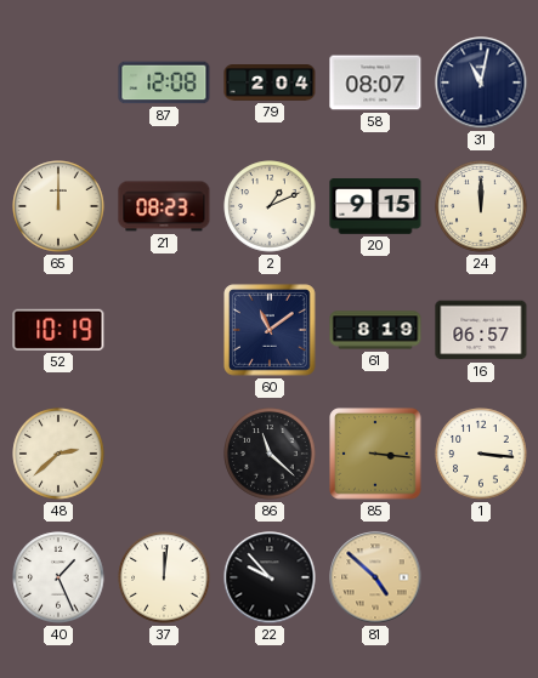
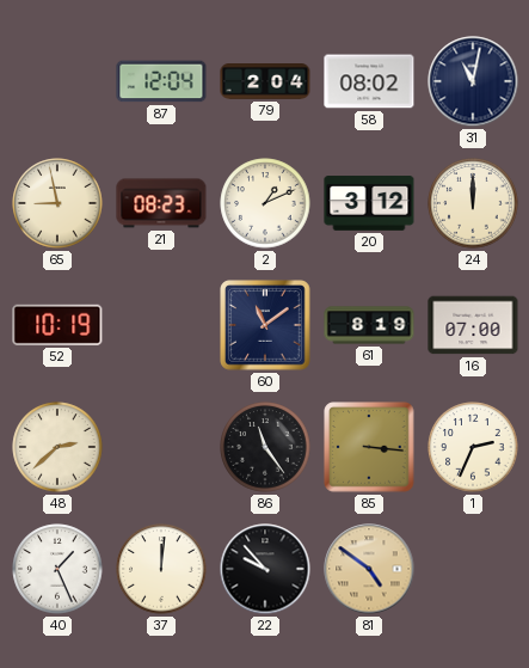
87: 12:08 -> 12:04 (161, 81)
58: 08:07 -> 08:02 (369, 81)
65: 12:00 -> 8:58 (57, 203)
20: 9:15 -> 3:12 (369, 203)
16: 06:57 -> 07:00 (473, 325)
86: 11:22 -> 11:24 (265, 447)
1: 3:16 -> 2:34 (473, 447)
81: 4:52 -> 4:51 (369, 569)
